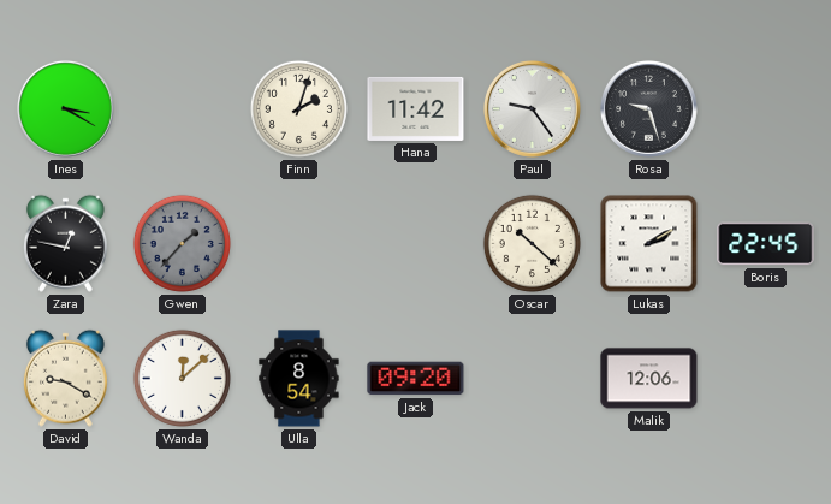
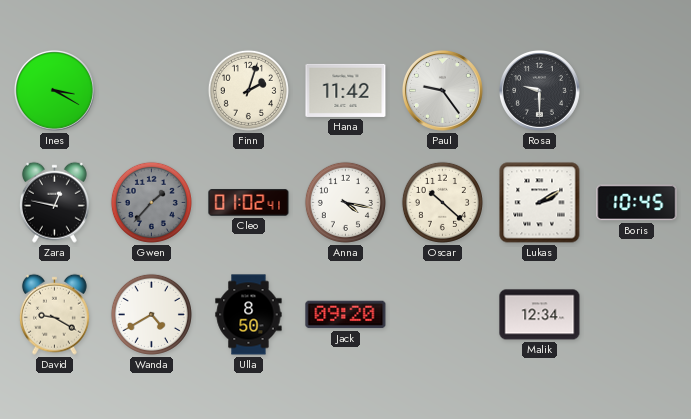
Rosa: 9:27 -> 9:30 (539, 90)
Cleo: none -> 01:02 (249, 203)
Anna: none -> 4:17 (345, 202)
Boris: 22:45 -> 10:45 (637, 203)
Wanda: 12:08 -> 4:40 (151, 314)
Ulla: 8:54 -> 8:50 (249, 315)
Malik: 12:06 -> 12:34 (540, 315)
